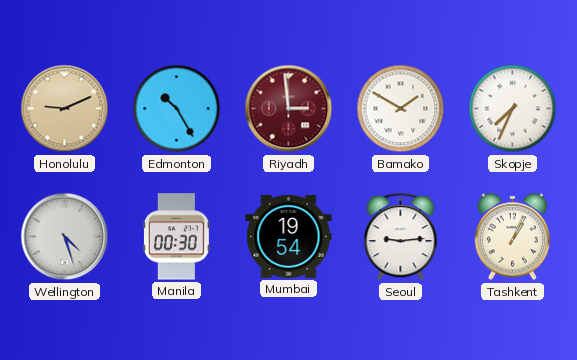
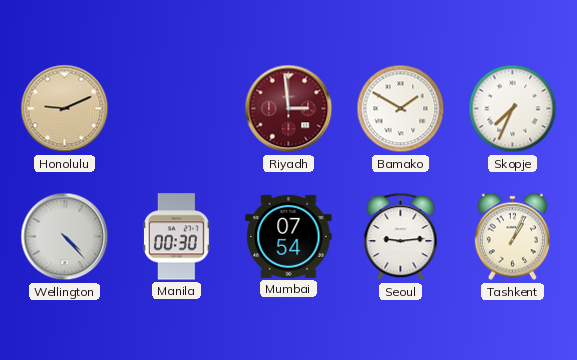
Edmonton: 10:25 -> none (177, 109)
Wellington: 4:27 -> 4:23 (65, 237)
Mumbai: 19:54 -> 07:54 (289, 236)
